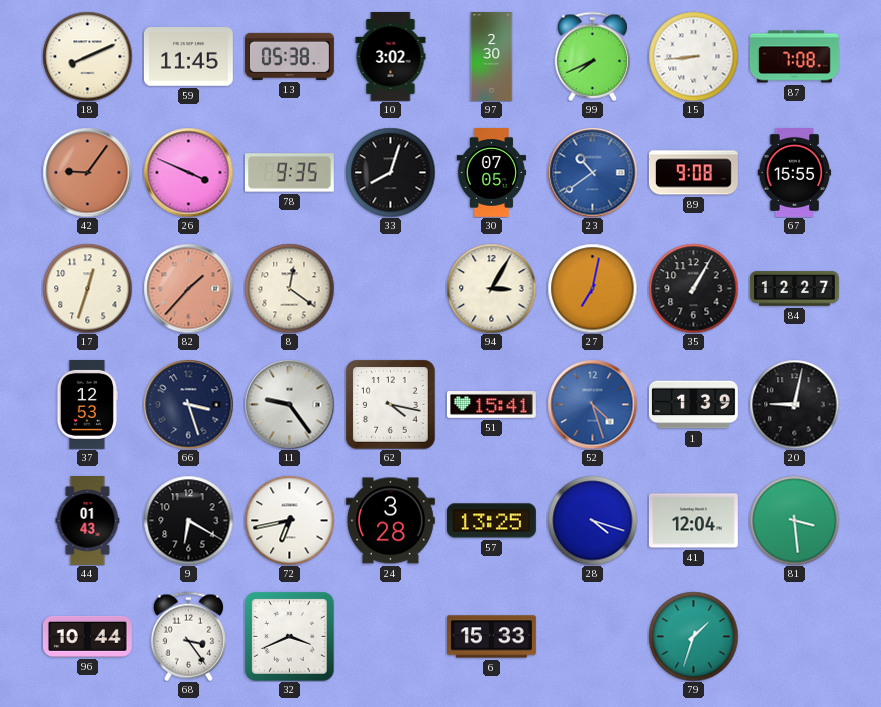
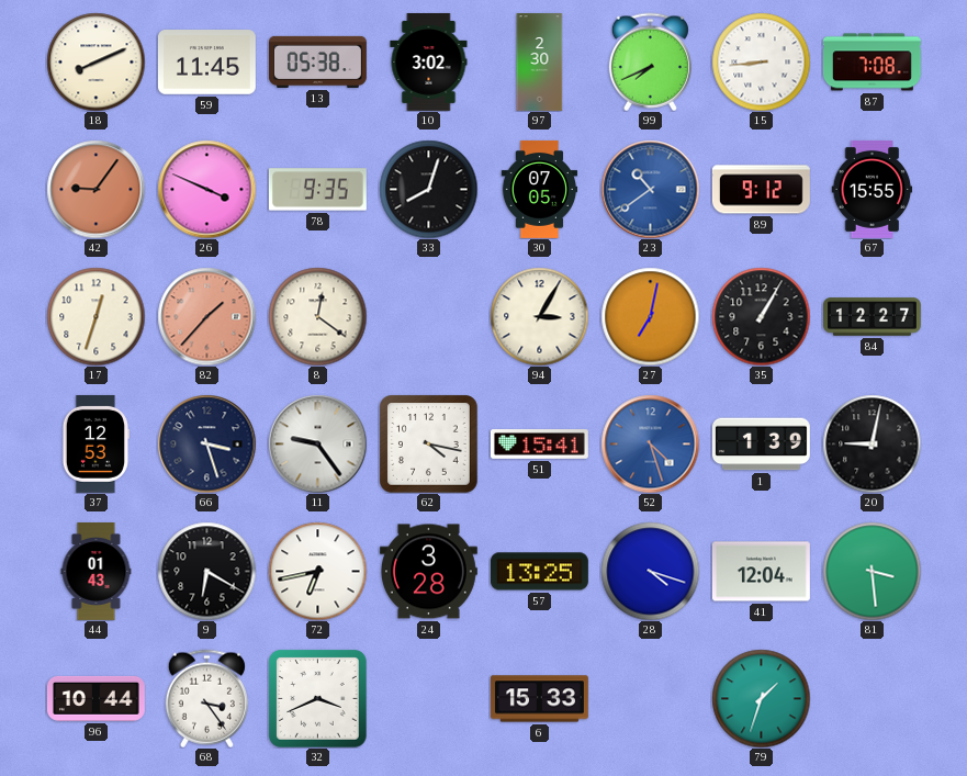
89: 9:08 -> 9:12 (761, 190)
